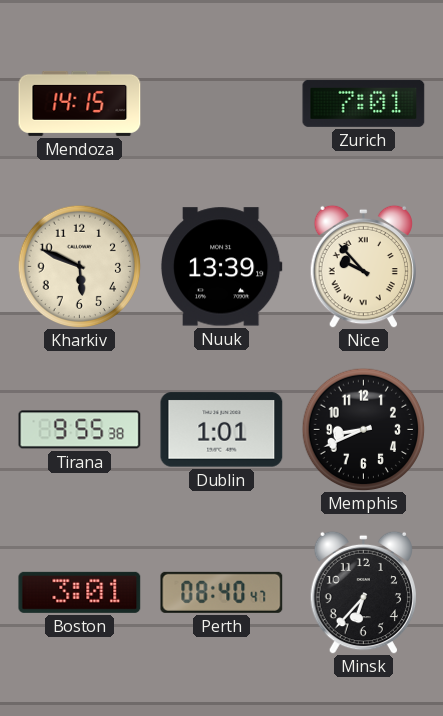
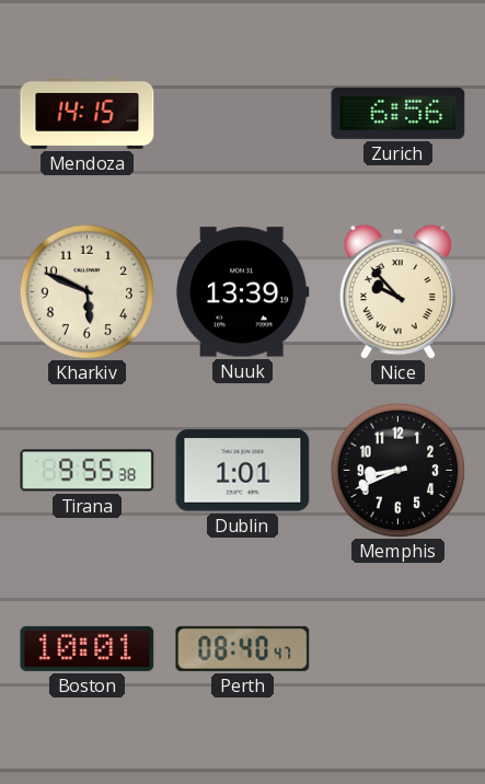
Zurich: 7:01 -> 6:56 (399, 113)
Boston: 3:01 -> 10:01 (88, 648)
Minsk: 6:37 -> none (363, 592)
